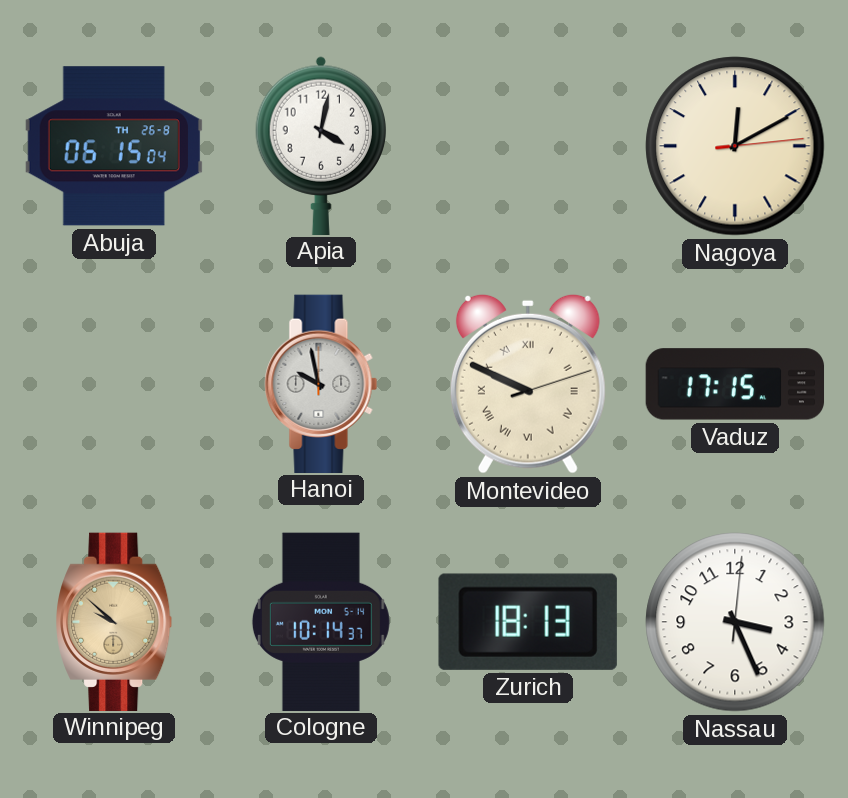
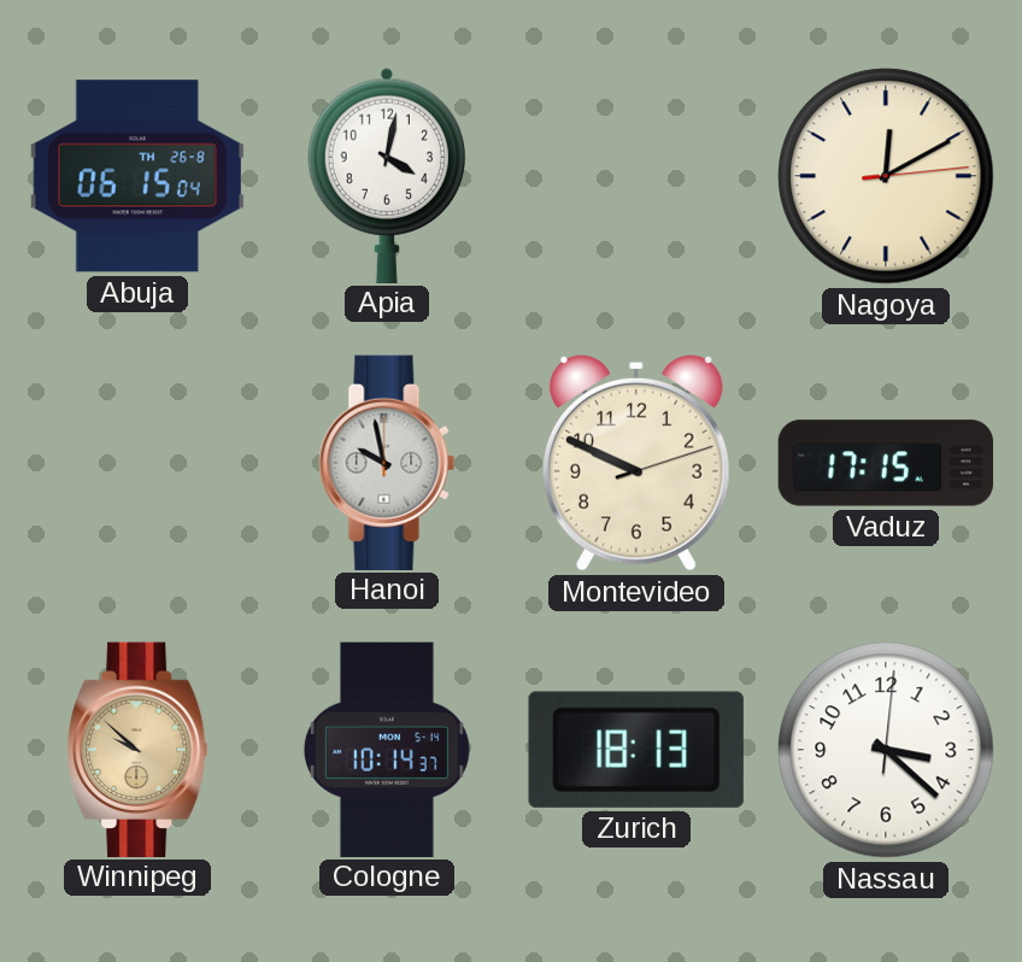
Montevideo numerals: Roman -> Arabic (636, 463)
Nassau: 3:26 -> 3:22 (886, 750)
